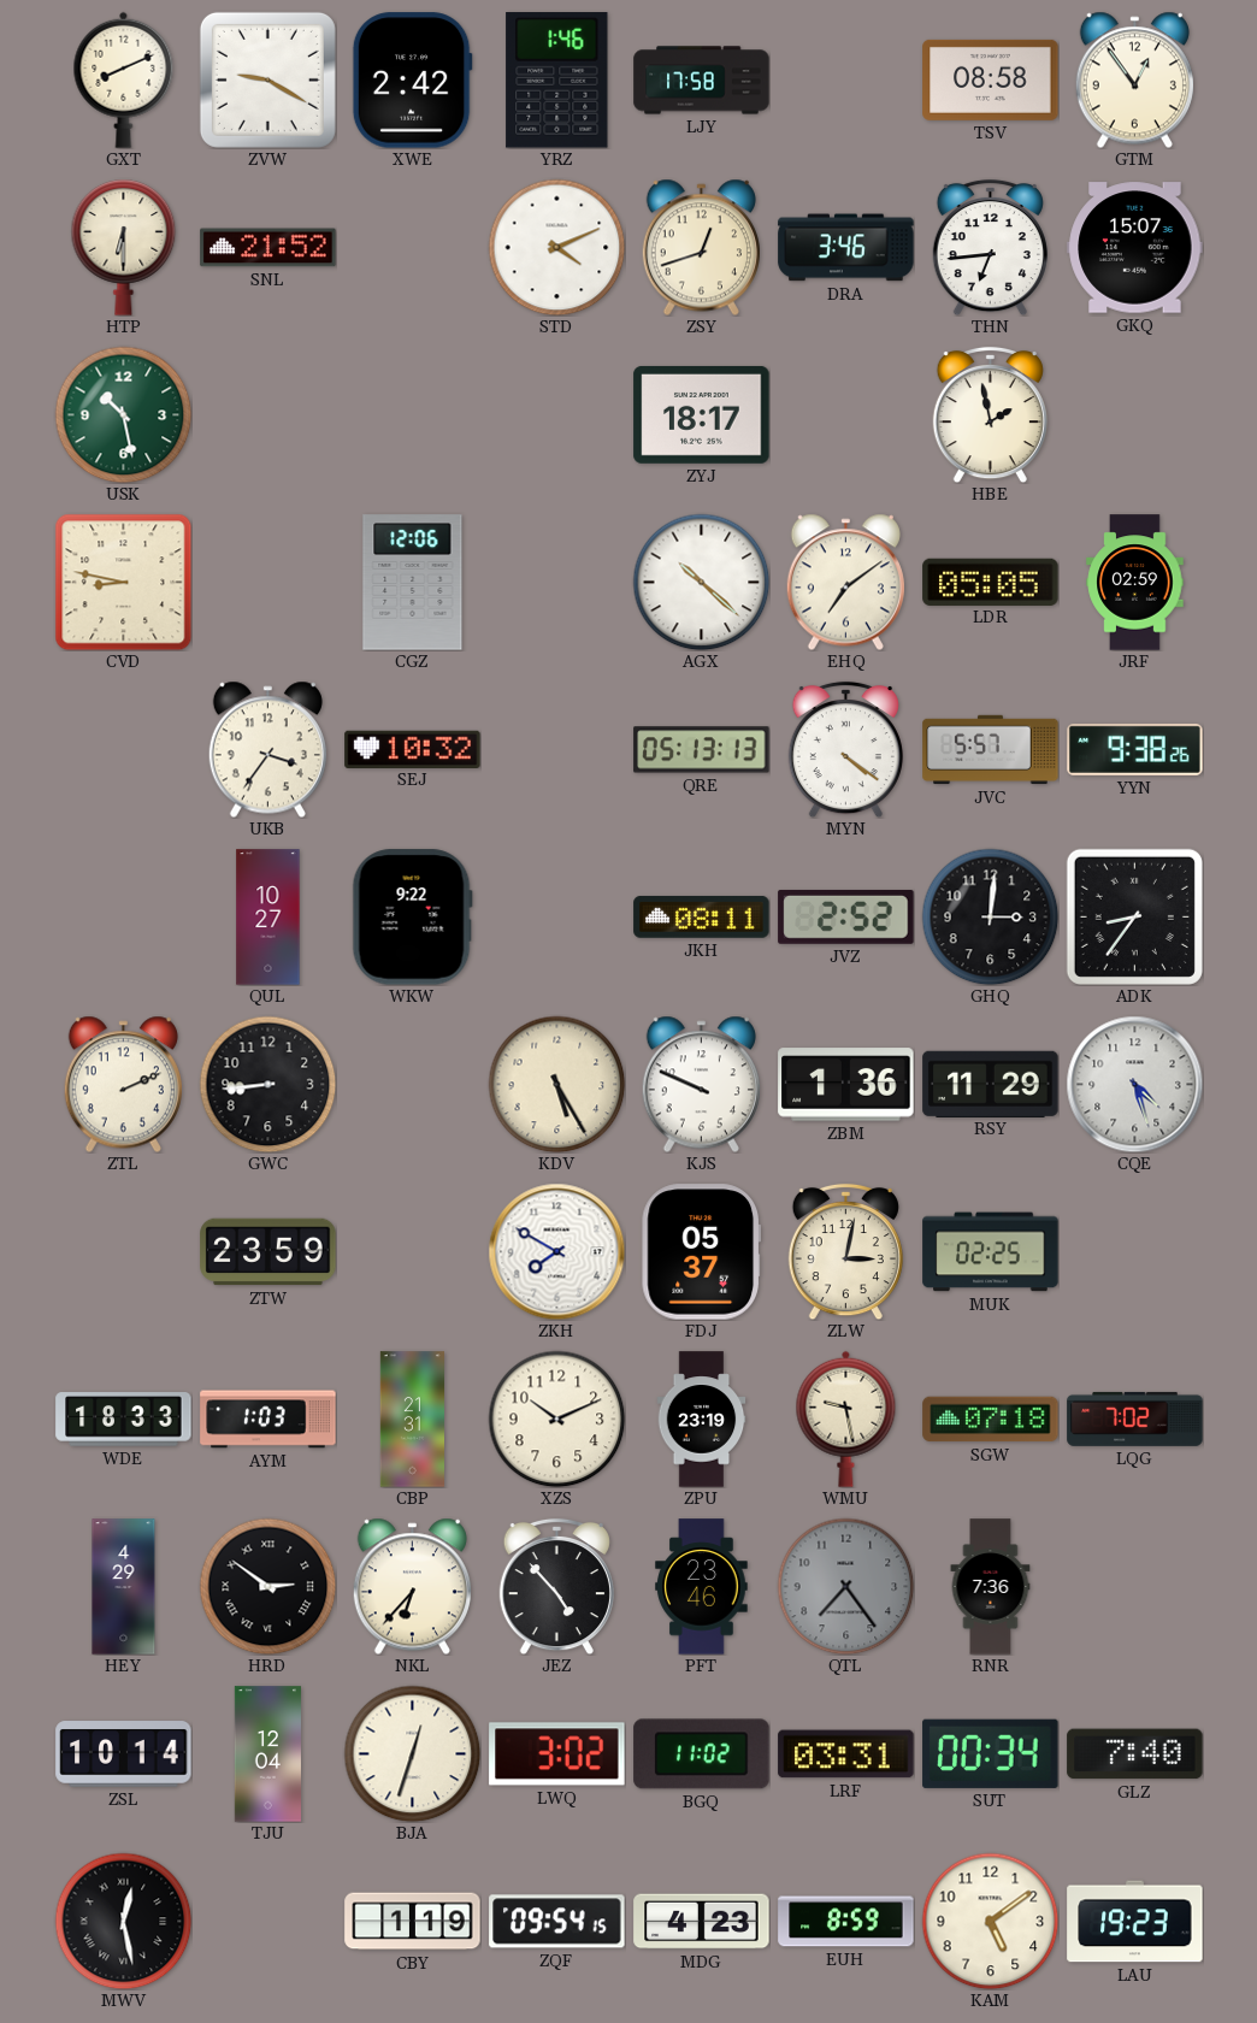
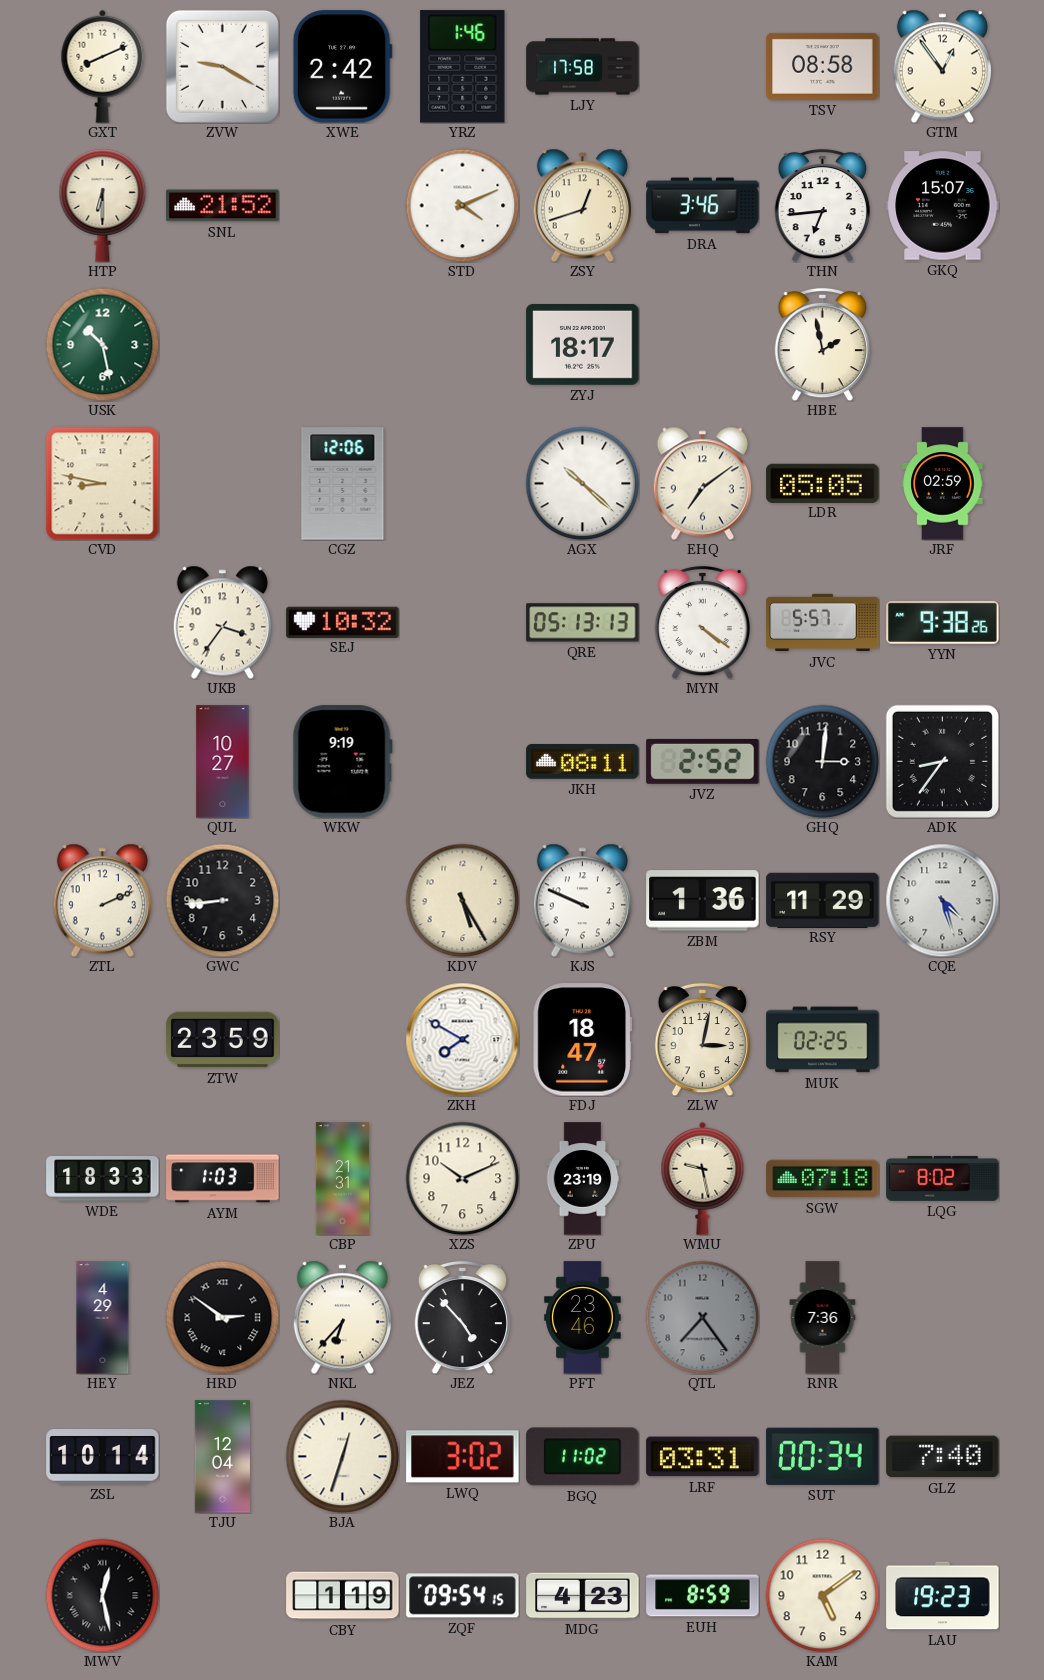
WKW: 9:22 -> 9:19 (342, 762)
FDJ: 05:37 -> 18:47 (582, 1040)
LQG: 7:02 -> 8:02 (943, 1178)
